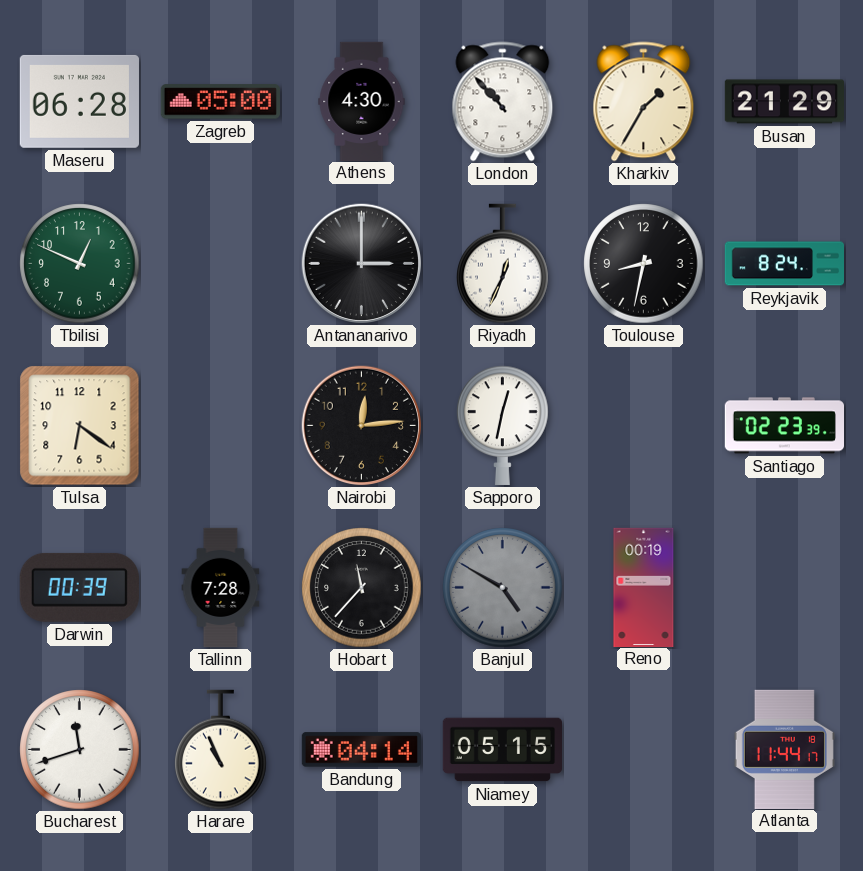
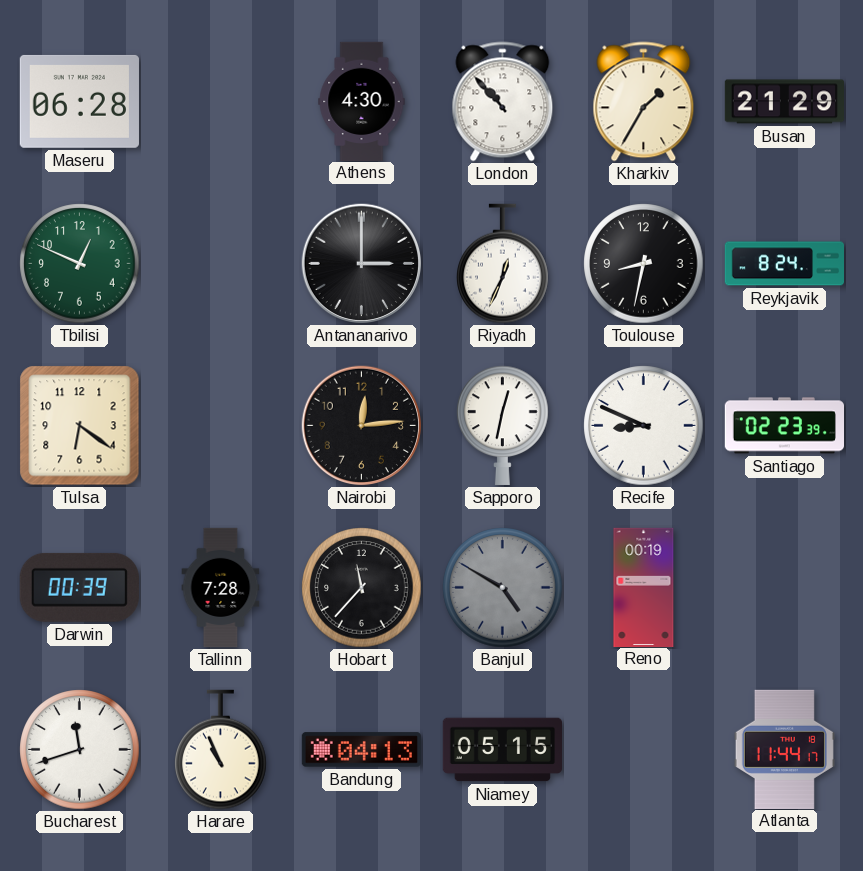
Zagreb: 05:00 -> none (220, 102)
Recife: none -> 8:49 (644, 426)
Bandung: 04:14 -> 04:13 (361, 750)
